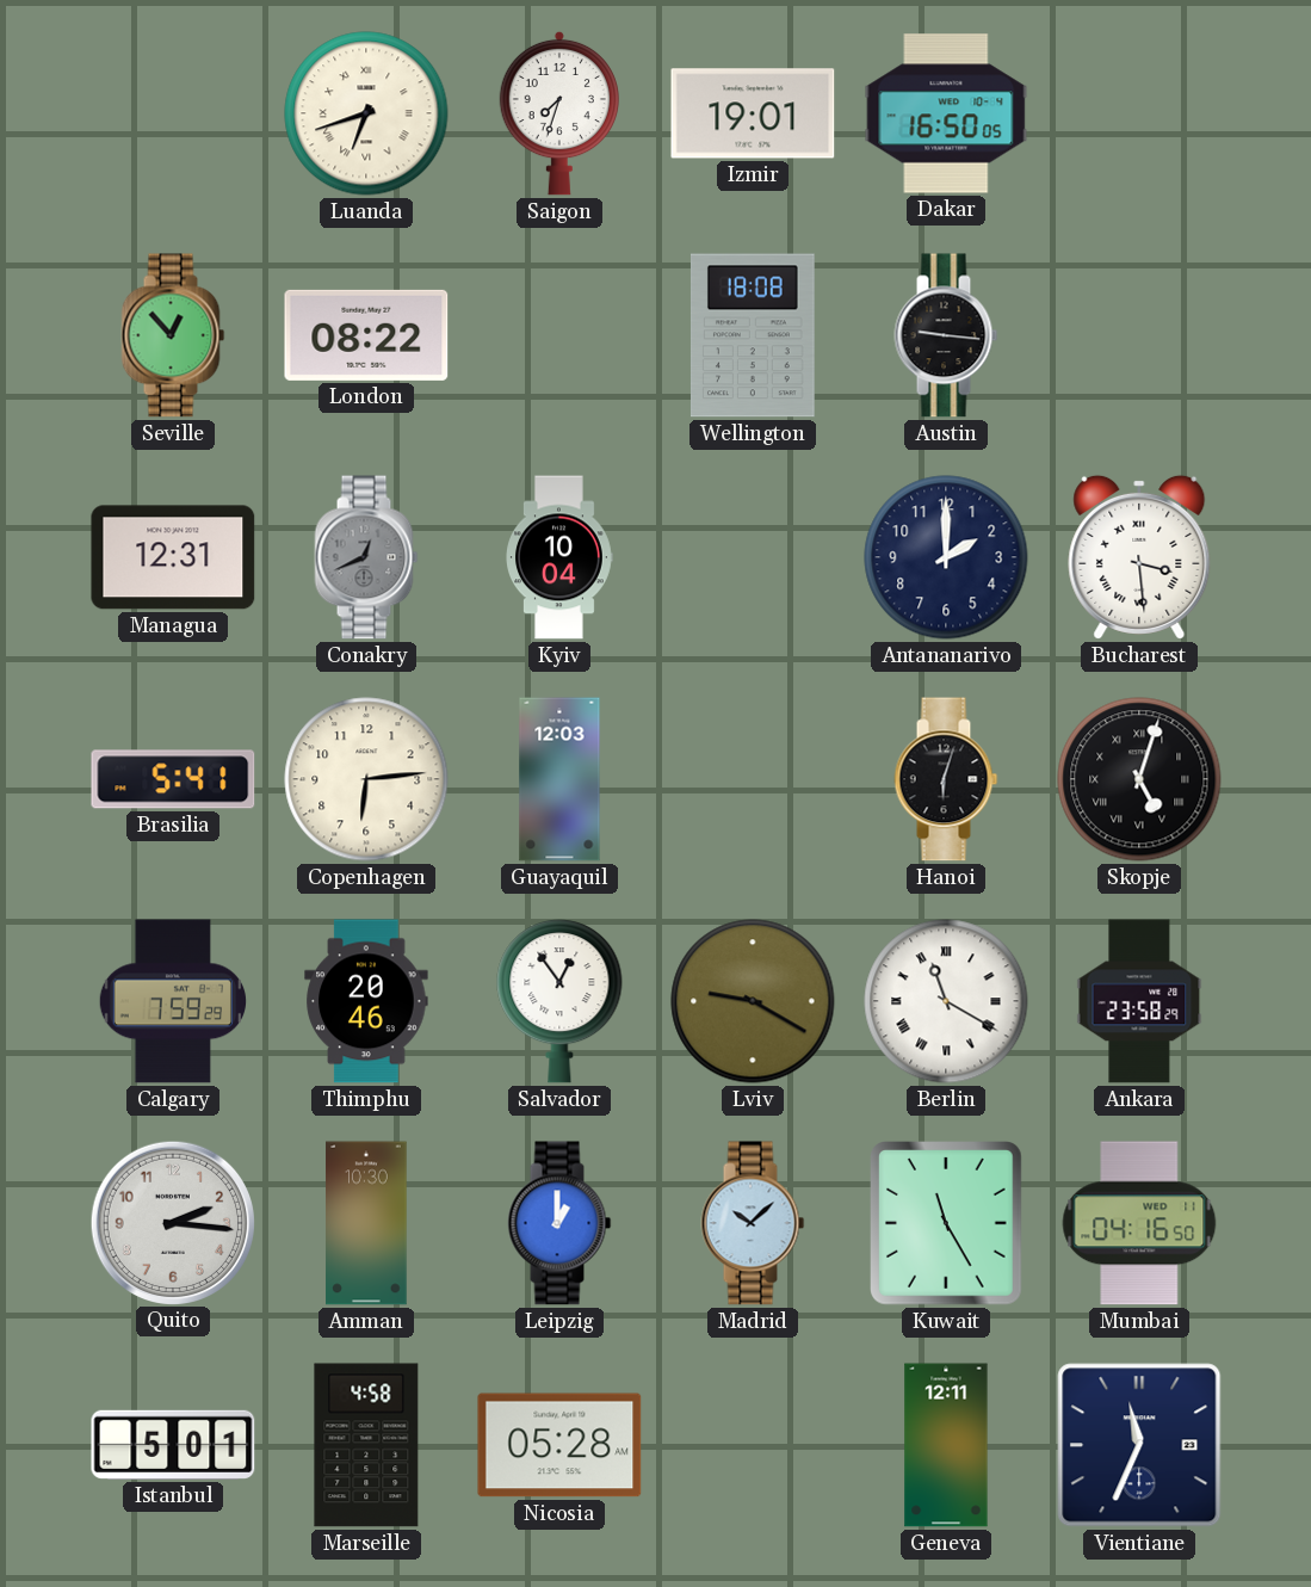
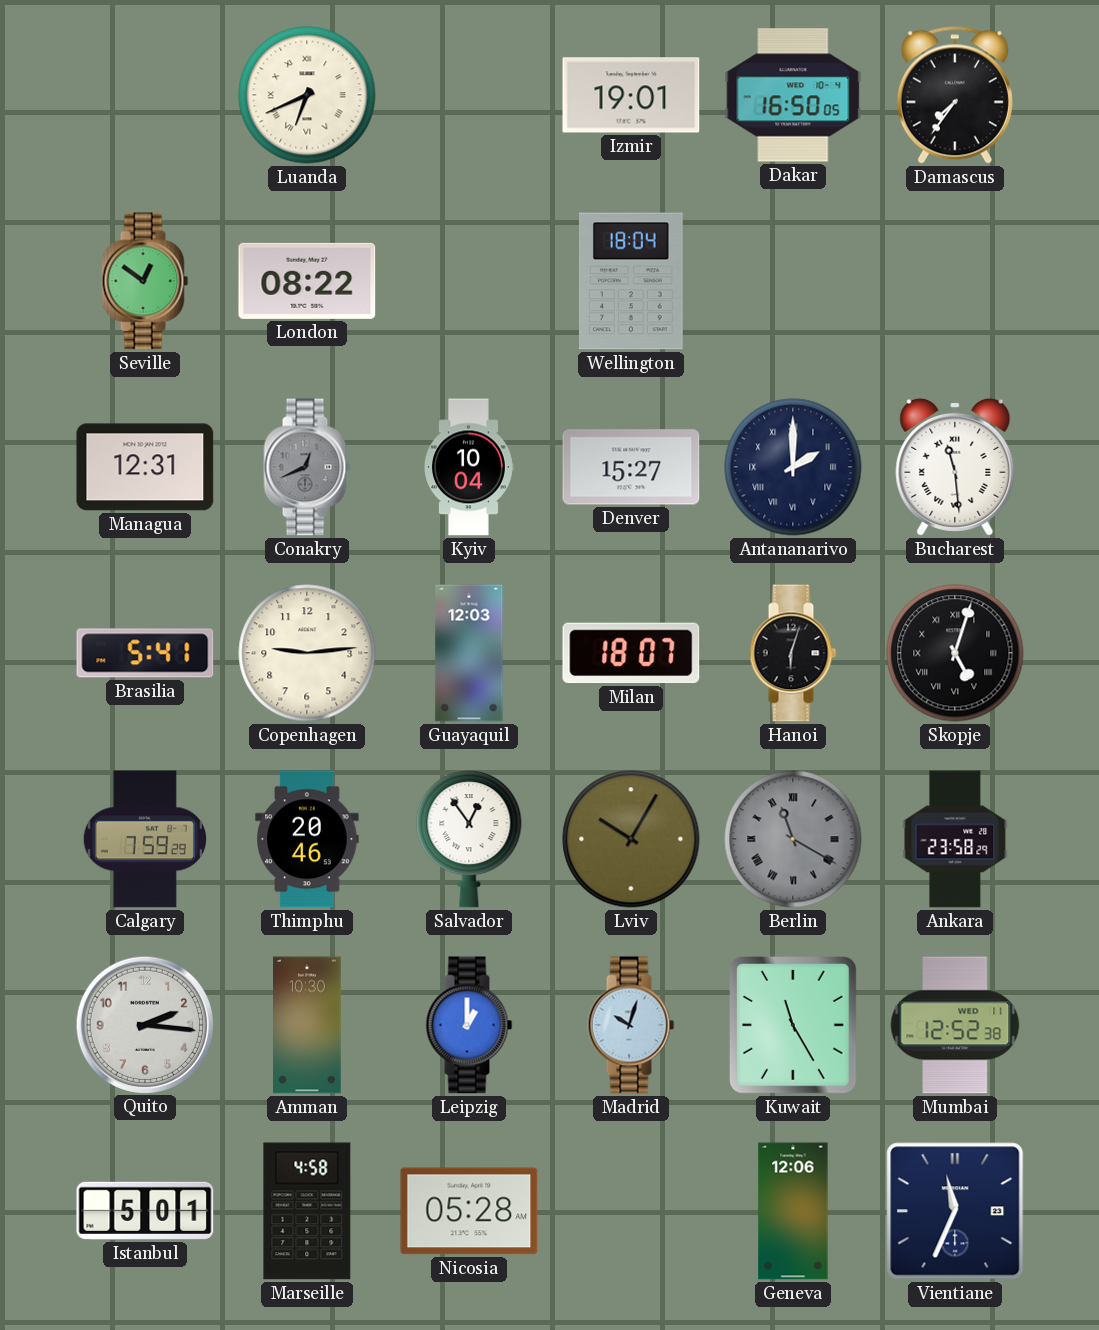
Luanda: 6:42 -> 6:41 (307, 95)
Saigon: 7:33 -> none (558, 113)
Damascus: none -> 7:36 (955, 95)
Seville: 12:53 -> 12:51 (145, 281)
Wellington: 18:08 -> 18:04 (631, 281)
Austin: 9:16 -> none (946, 335)
Denver: none -> 15:27 (631, 467)
Antananarivo numerals: Arabic -> Roman (793, 467)
Bucharest: 3:29 -> 11:29 (955, 467)
Copenhagen: 6:14 -> 9:14 (307, 653)
Milan: none -> 18:07 (631, 653)
Lviv: 9:20 -> 10:05 (631, 839)
Berlin dial: white -> grey (793, 839)
Madrid: 10:08 -> 10:03 (631, 1025)
Mumbai: 04:16 -> 12:52 (955, 1025)
Geneva: 12:11 -> 12:06 (793, 1211)
